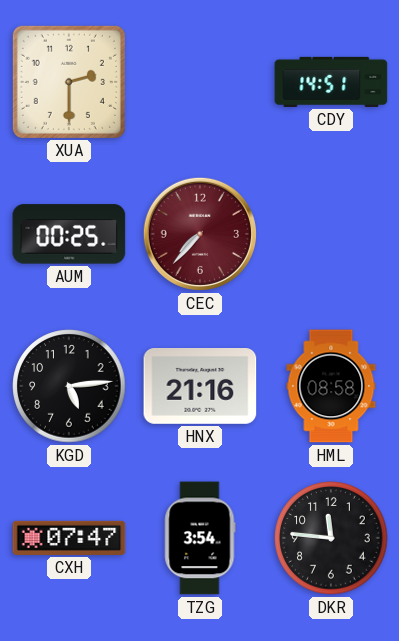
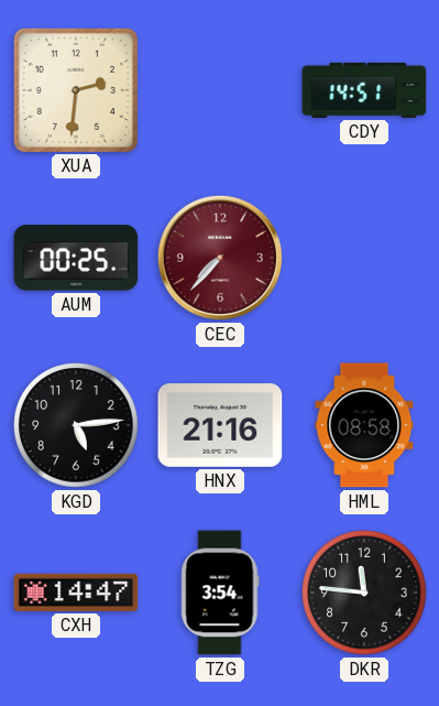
XUA: 2:30 -> 2:31 (76, 90)
CXH: 07:47 -> 14:47 (76, 593)
